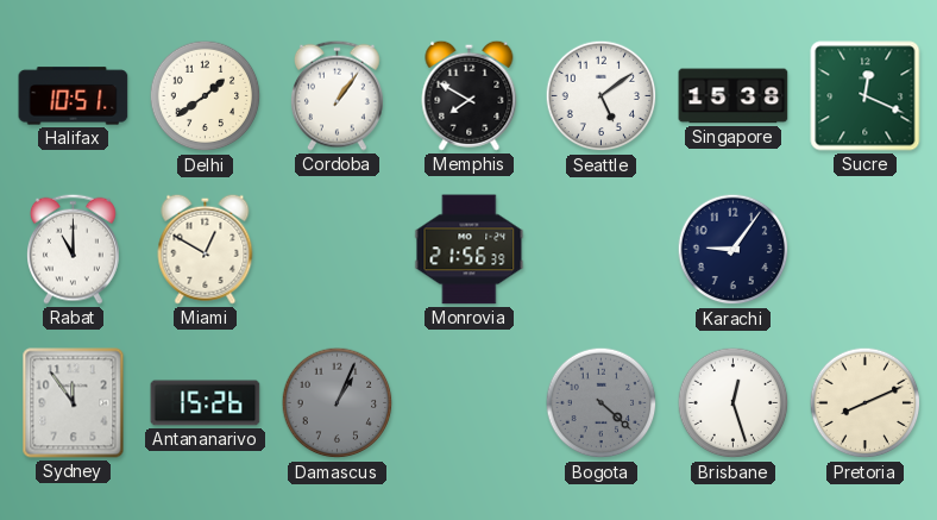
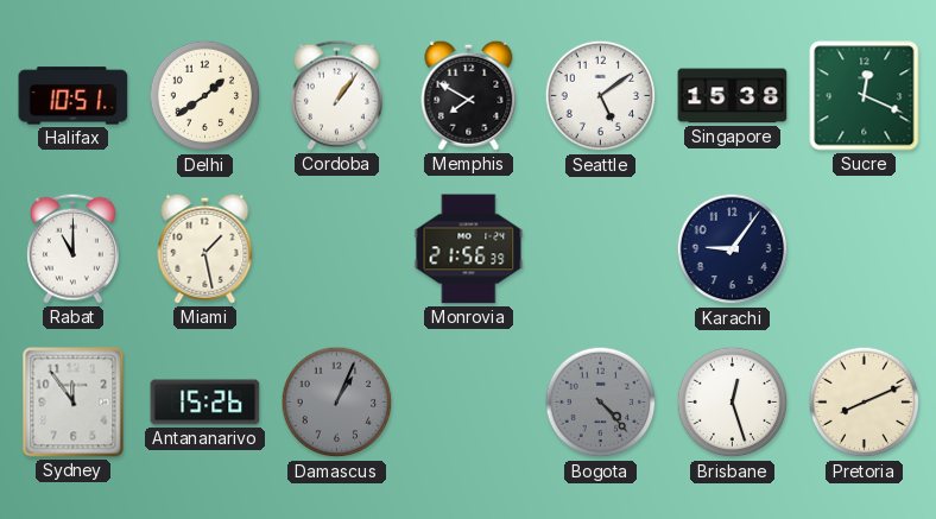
Miami: 12:50 -> 1:28 (205, 248)
Bogota: 4:22 -> 4:23 (601, 403)
